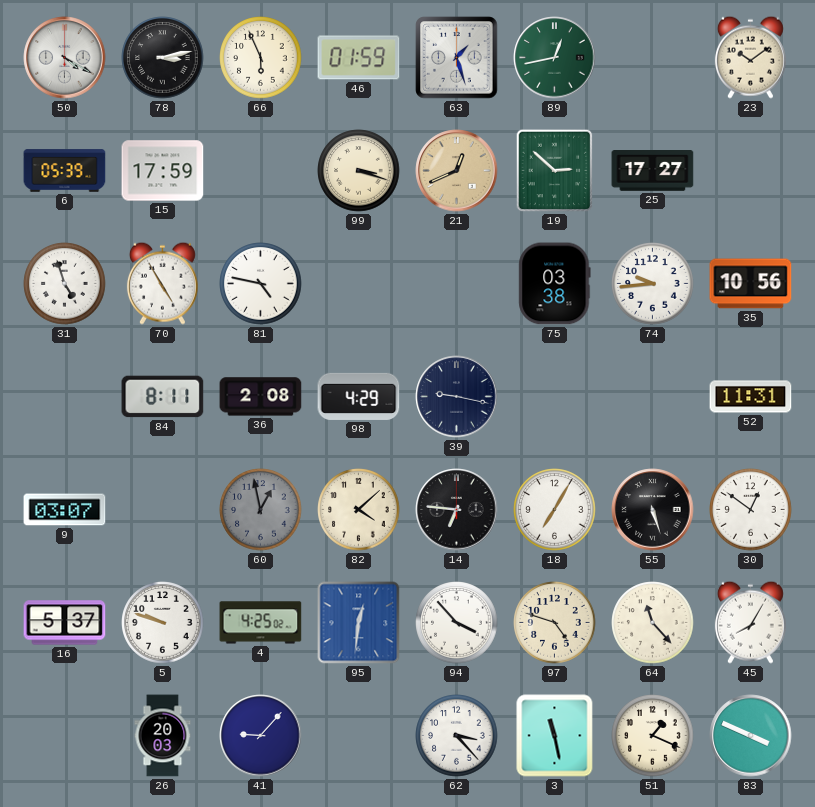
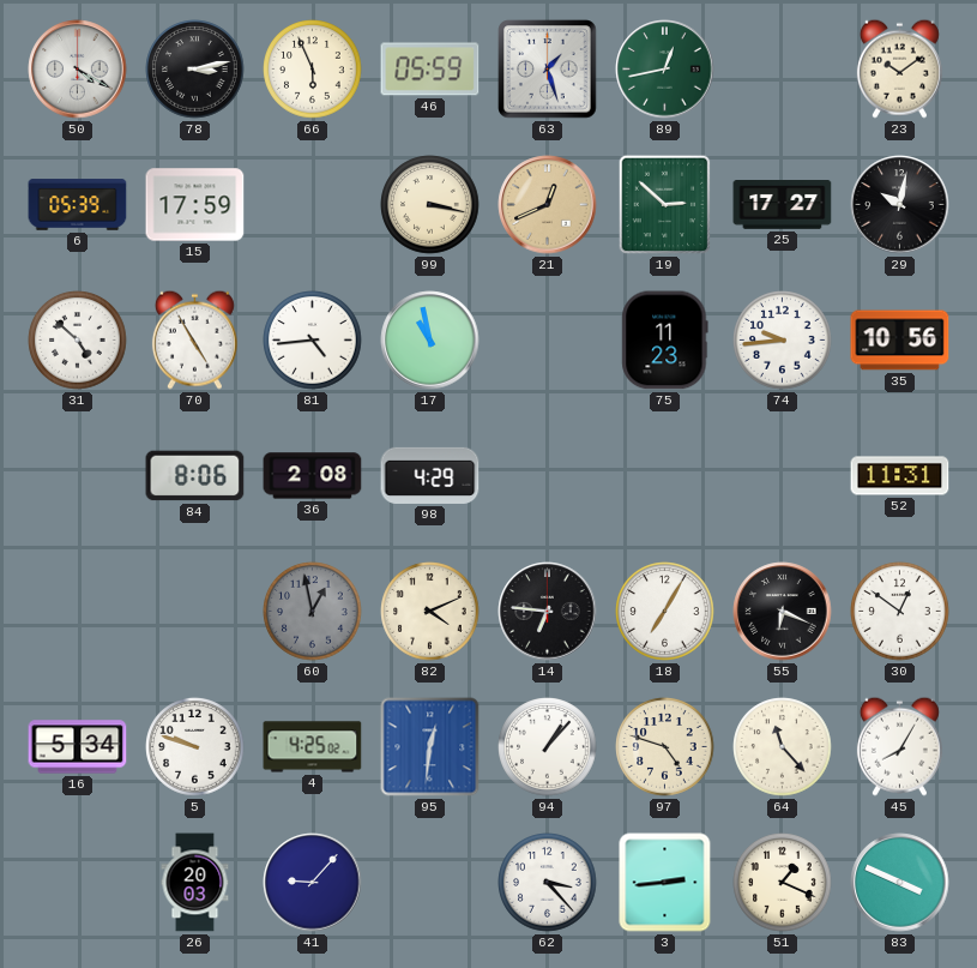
46: 01:59 -> 05:59 (430, 70)
99: 3:18 -> 3:17 (430, 205)
29: none -> 10:02 (900, 205)
31: 4:57 -> 4:52 (78, 341)
81: 4:47 -> 4:44 (313, 341)
17: none -> 10:58 (430, 341)
75: 03:38 -> 11:23 (665, 341)
84: 8:11 -> 8:06 (195, 476)
39: 9:17 -> none (457, 397)
9: 03:07 -> none (65, 510)
82: 4:08 -> 4:11 (430, 612)
55: 5:27 -> 6:19 (783, 612)
16: 5:37 -> 5:34 (78, 747)
94: 3:53 -> 1:07 (548, 747)
3: 11:28 -> 2:44 (665, 883)
